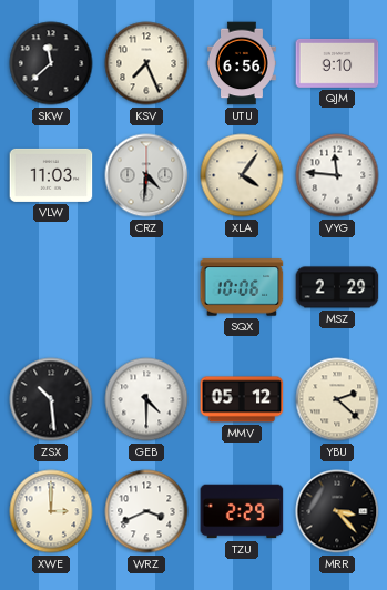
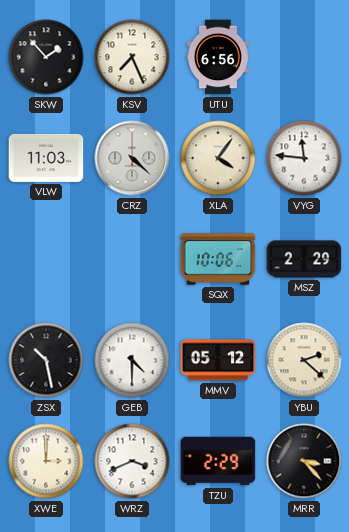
SKW: 11:38 -> 1:53 (46, 57)
QJM: 9:10 -> none (337, 63)
CRZ: 4:31 -> 4:22 (132, 158)
ZSX: 10:29 -> 10:28 (46, 360)
